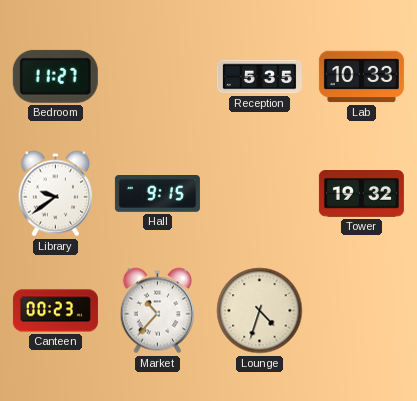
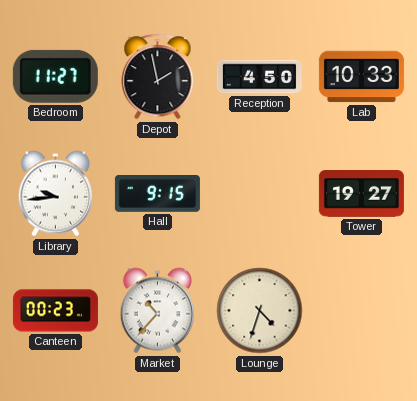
Depot: none -> 1:58 (158, 77)
Reception: 5:35 -> 4:50 (259, 77)
Library: 9:39 -> 9:44 (55, 194)
Tower: 19:32 -> 19:27 (361, 194)
